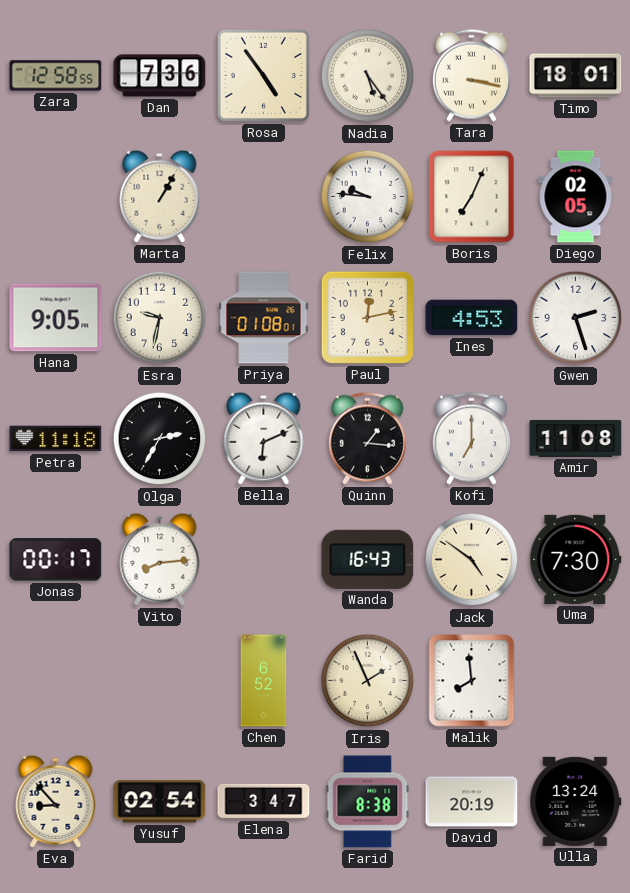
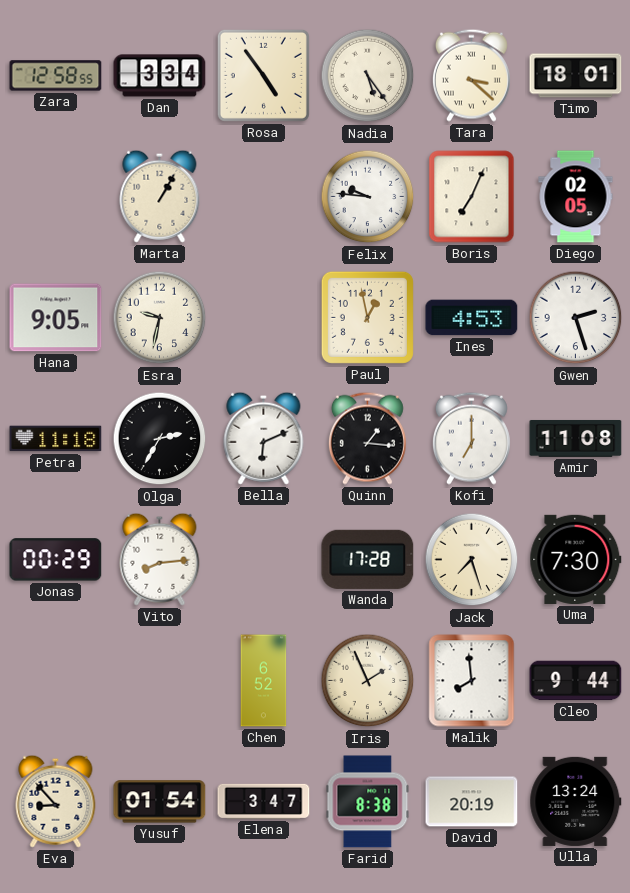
Dan: 7:36 -> 3:34 (160, 76)
Tara: 3:17 -> 3:22 (471, 75)
Priya: 01:08 -> none (264, 318)
Paul: 12:13 -> 12:58 (367, 317)
Jonas: 00:17 -> 00:29 (56, 560)
Wanda: 16:43 -> 17:28 (368, 559)
Jack: 4:51 -> 7:27 (472, 560)
Cleo: none -> 9:44 (576, 681)
Yusuf: 02:54 -> 01:54 (160, 802)
